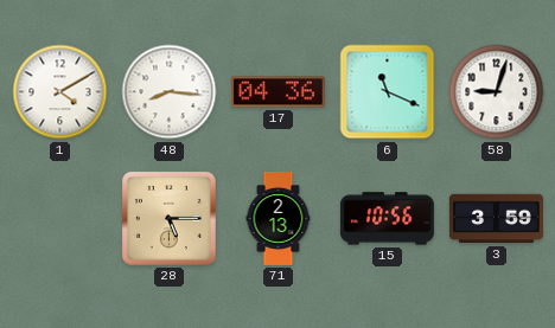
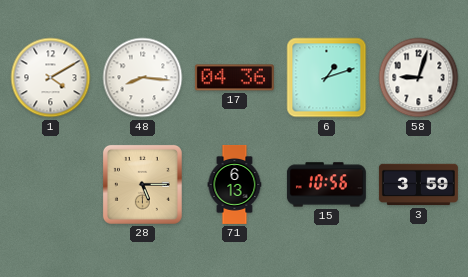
6: 11:19 -> 1:12 (327, 78)
71: 2:13 -> 6:13 (235, 184)
